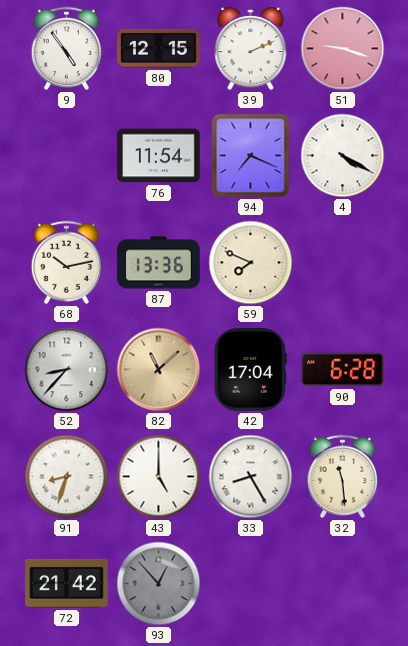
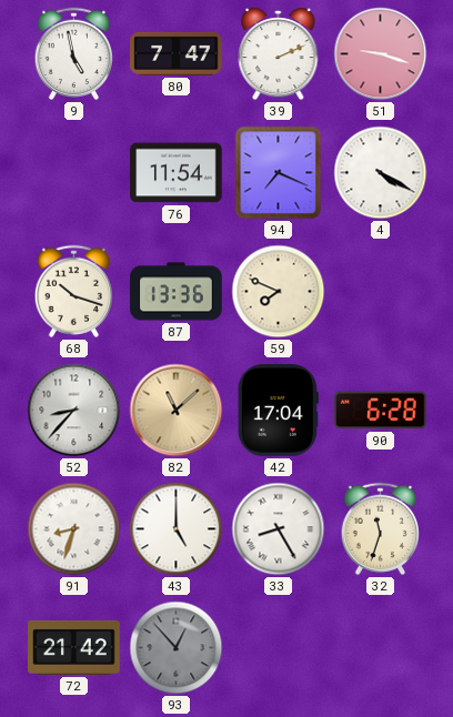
9: 4:54 -> 4:58 (73, 53)
80: 12:15 -> 7:47 (177, 53)
68: 10:13 -> 10:18 (73, 291)
32: 11:29 -> 11:33 (380, 528)
